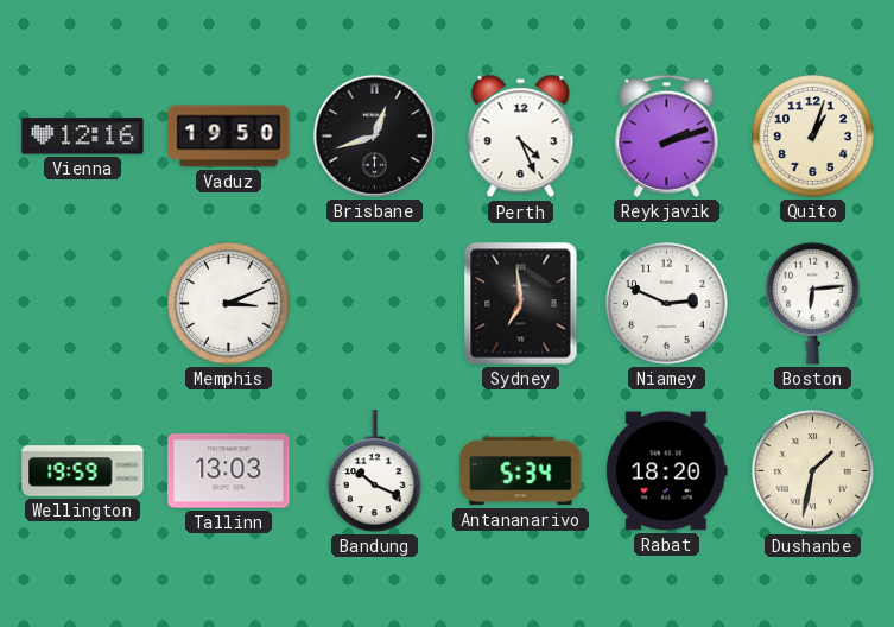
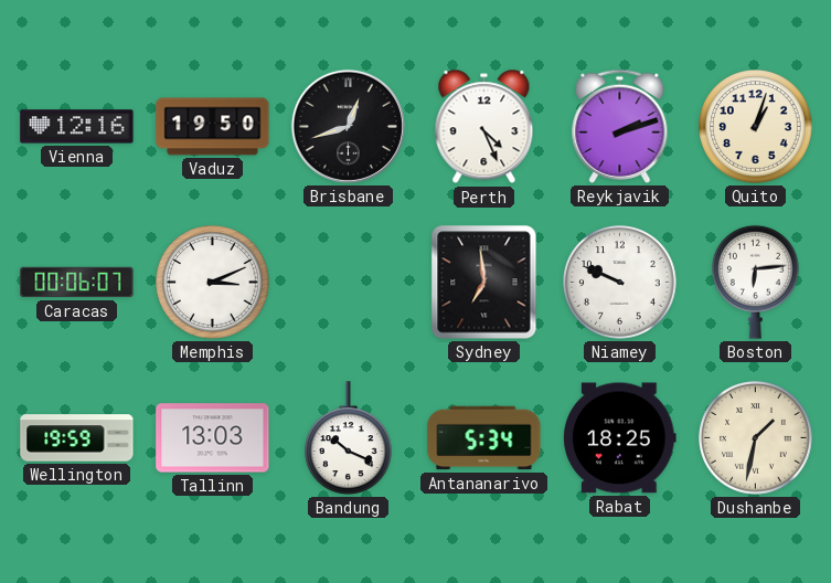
Caracas: none -> 00:06 (77, 283)
Niamey: 2:49 -> 9:49 (620, 283)
Rabat: 18:20 -> 18:25 (620, 438)
